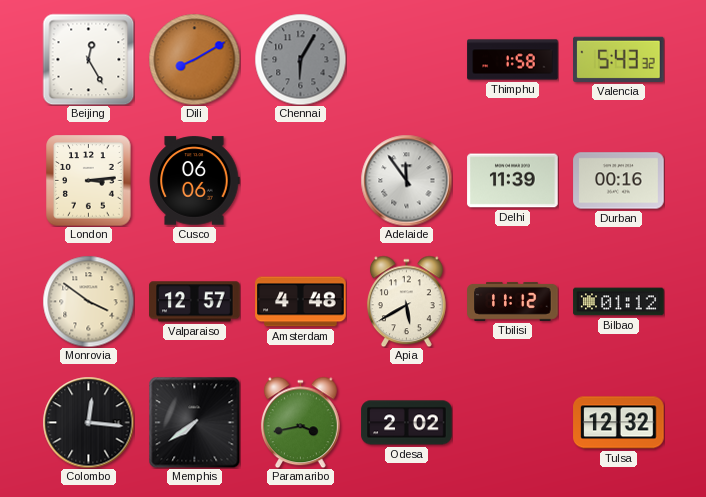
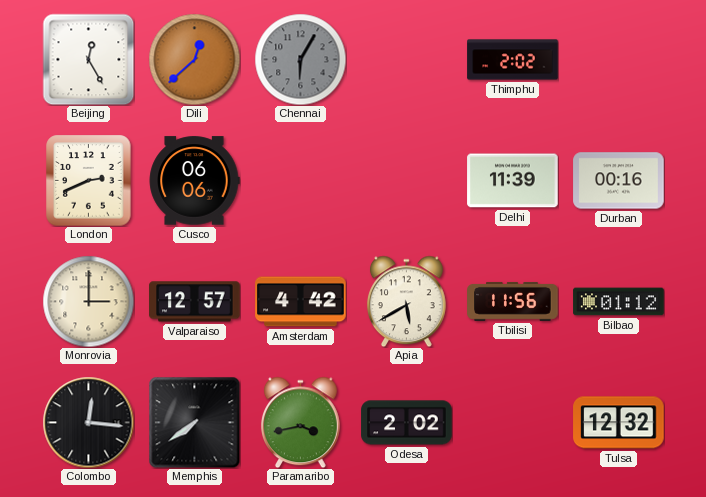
Dili: 8:10 -> 12:38 (194, 59)
Thimphu: 1:58 -> 2:02 (513, 60)
Valencia: 5:43 -> none (619, 59)
London: 3:14 -> 2:41 (89, 180)
Adelaide: 11:54 -> none (406, 180)
Monrovia: 3:51 -> 3:00 (88, 301)
Amsterdam: 4:48 -> 4:42 (301, 302)
Tbilisi: 11:12 -> 11:56 (513, 301)
